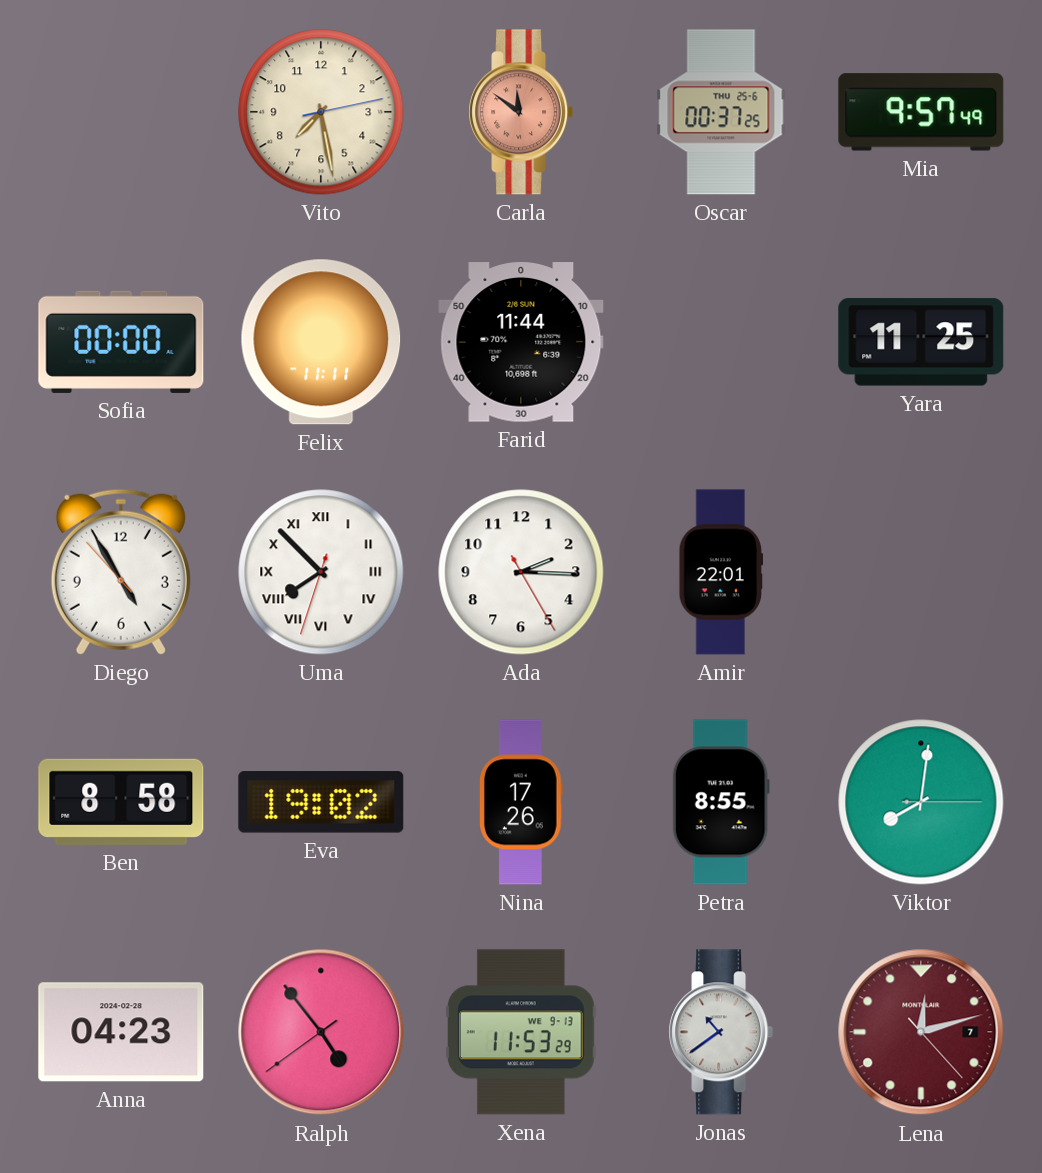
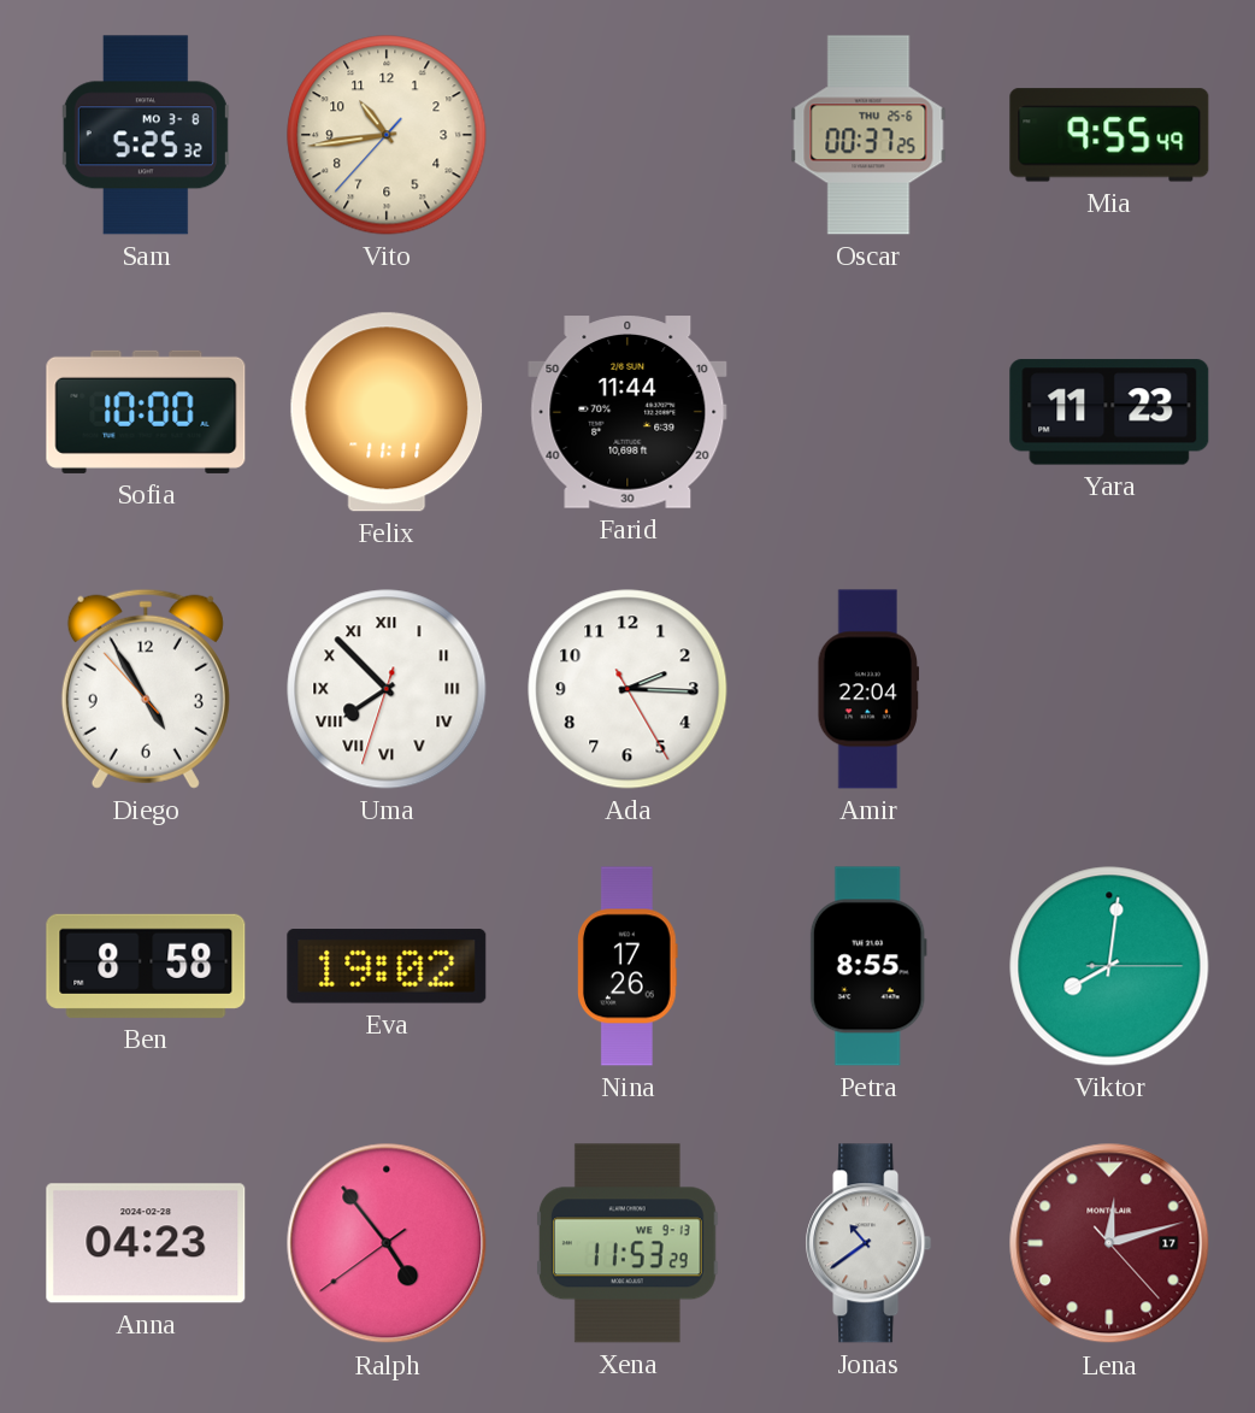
Sam: none -> 5:25 (146, 135)
Vito: 7:28 -> 10:43 (387, 135)
Carla: 11:51 -> none (521, 112)
Mia: 9:57 -> 9:55 (1109, 135)
Sofia: 00:00 -> 10:00 (146, 412)
Yara: 11:25 -> 11:23 (1109, 412)
Amir: 22:01 -> 22:04 (868, 689)
Lena date: 7 -> 17 (1109, 1243)
